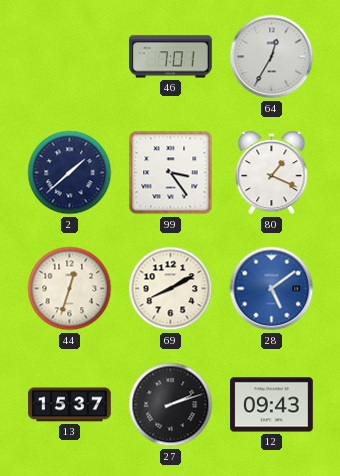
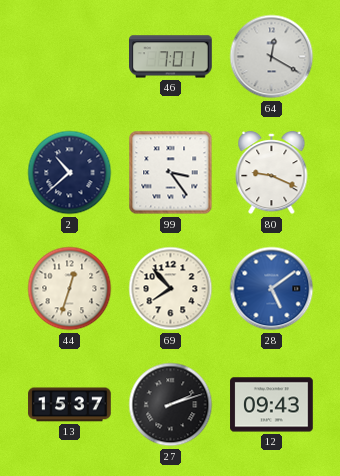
64: 12:35 -> 12:20 (272, 57)
2: 1:38 -> 10:38 (70, 173)
80: 1:19 -> 9:19 (272, 173)
69: 8:10 -> 7:53 (171, 289)
